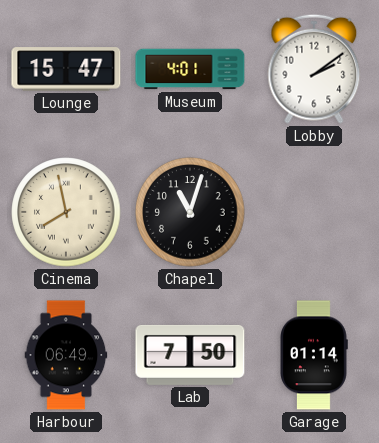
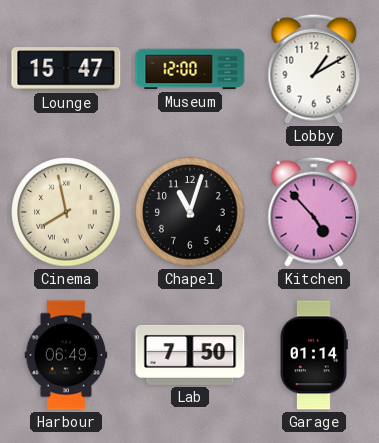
Museum: 4:01 -> 12:00 (190, 69)
Lobby: 2:09 -> 1:10 (314, 69)
Kitchen: none -> 4:53 (314, 212)
